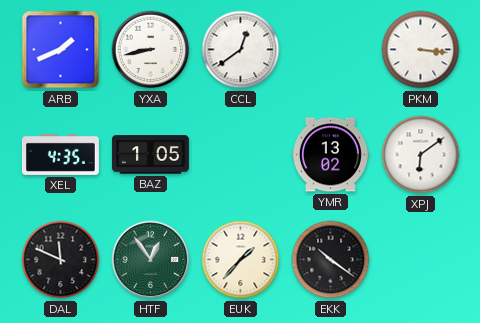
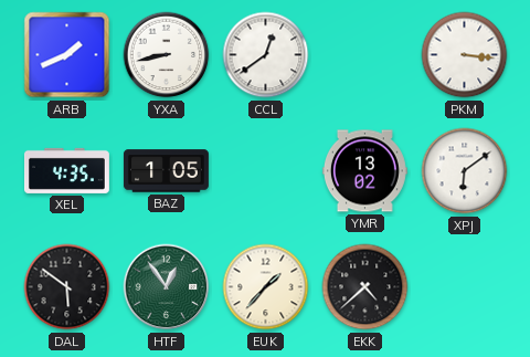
DAL: 11:49 -> 5:51 (67, 287)
EKK: 10:21 -> 4:38 (365, 287)
